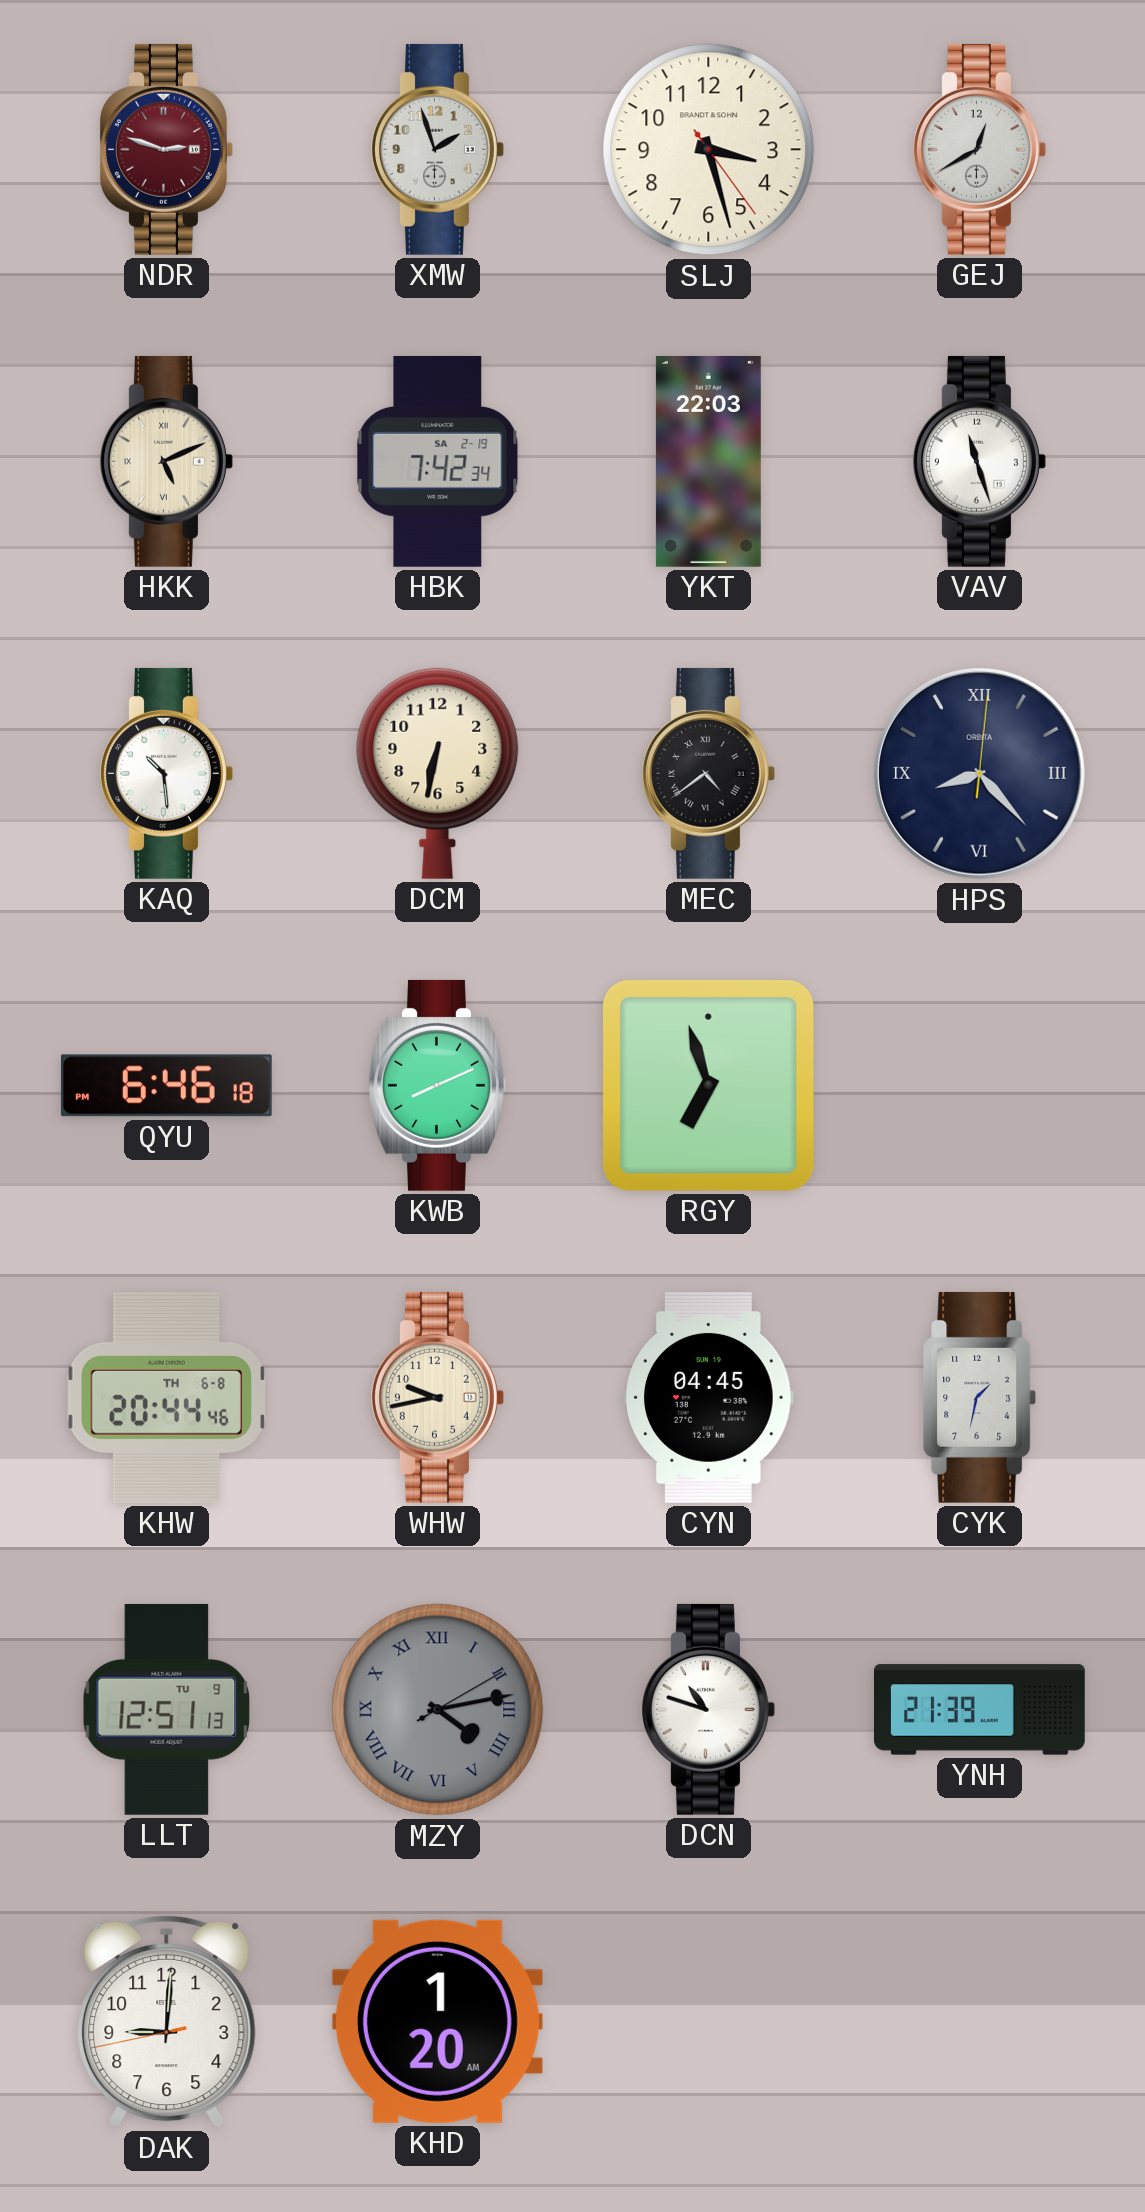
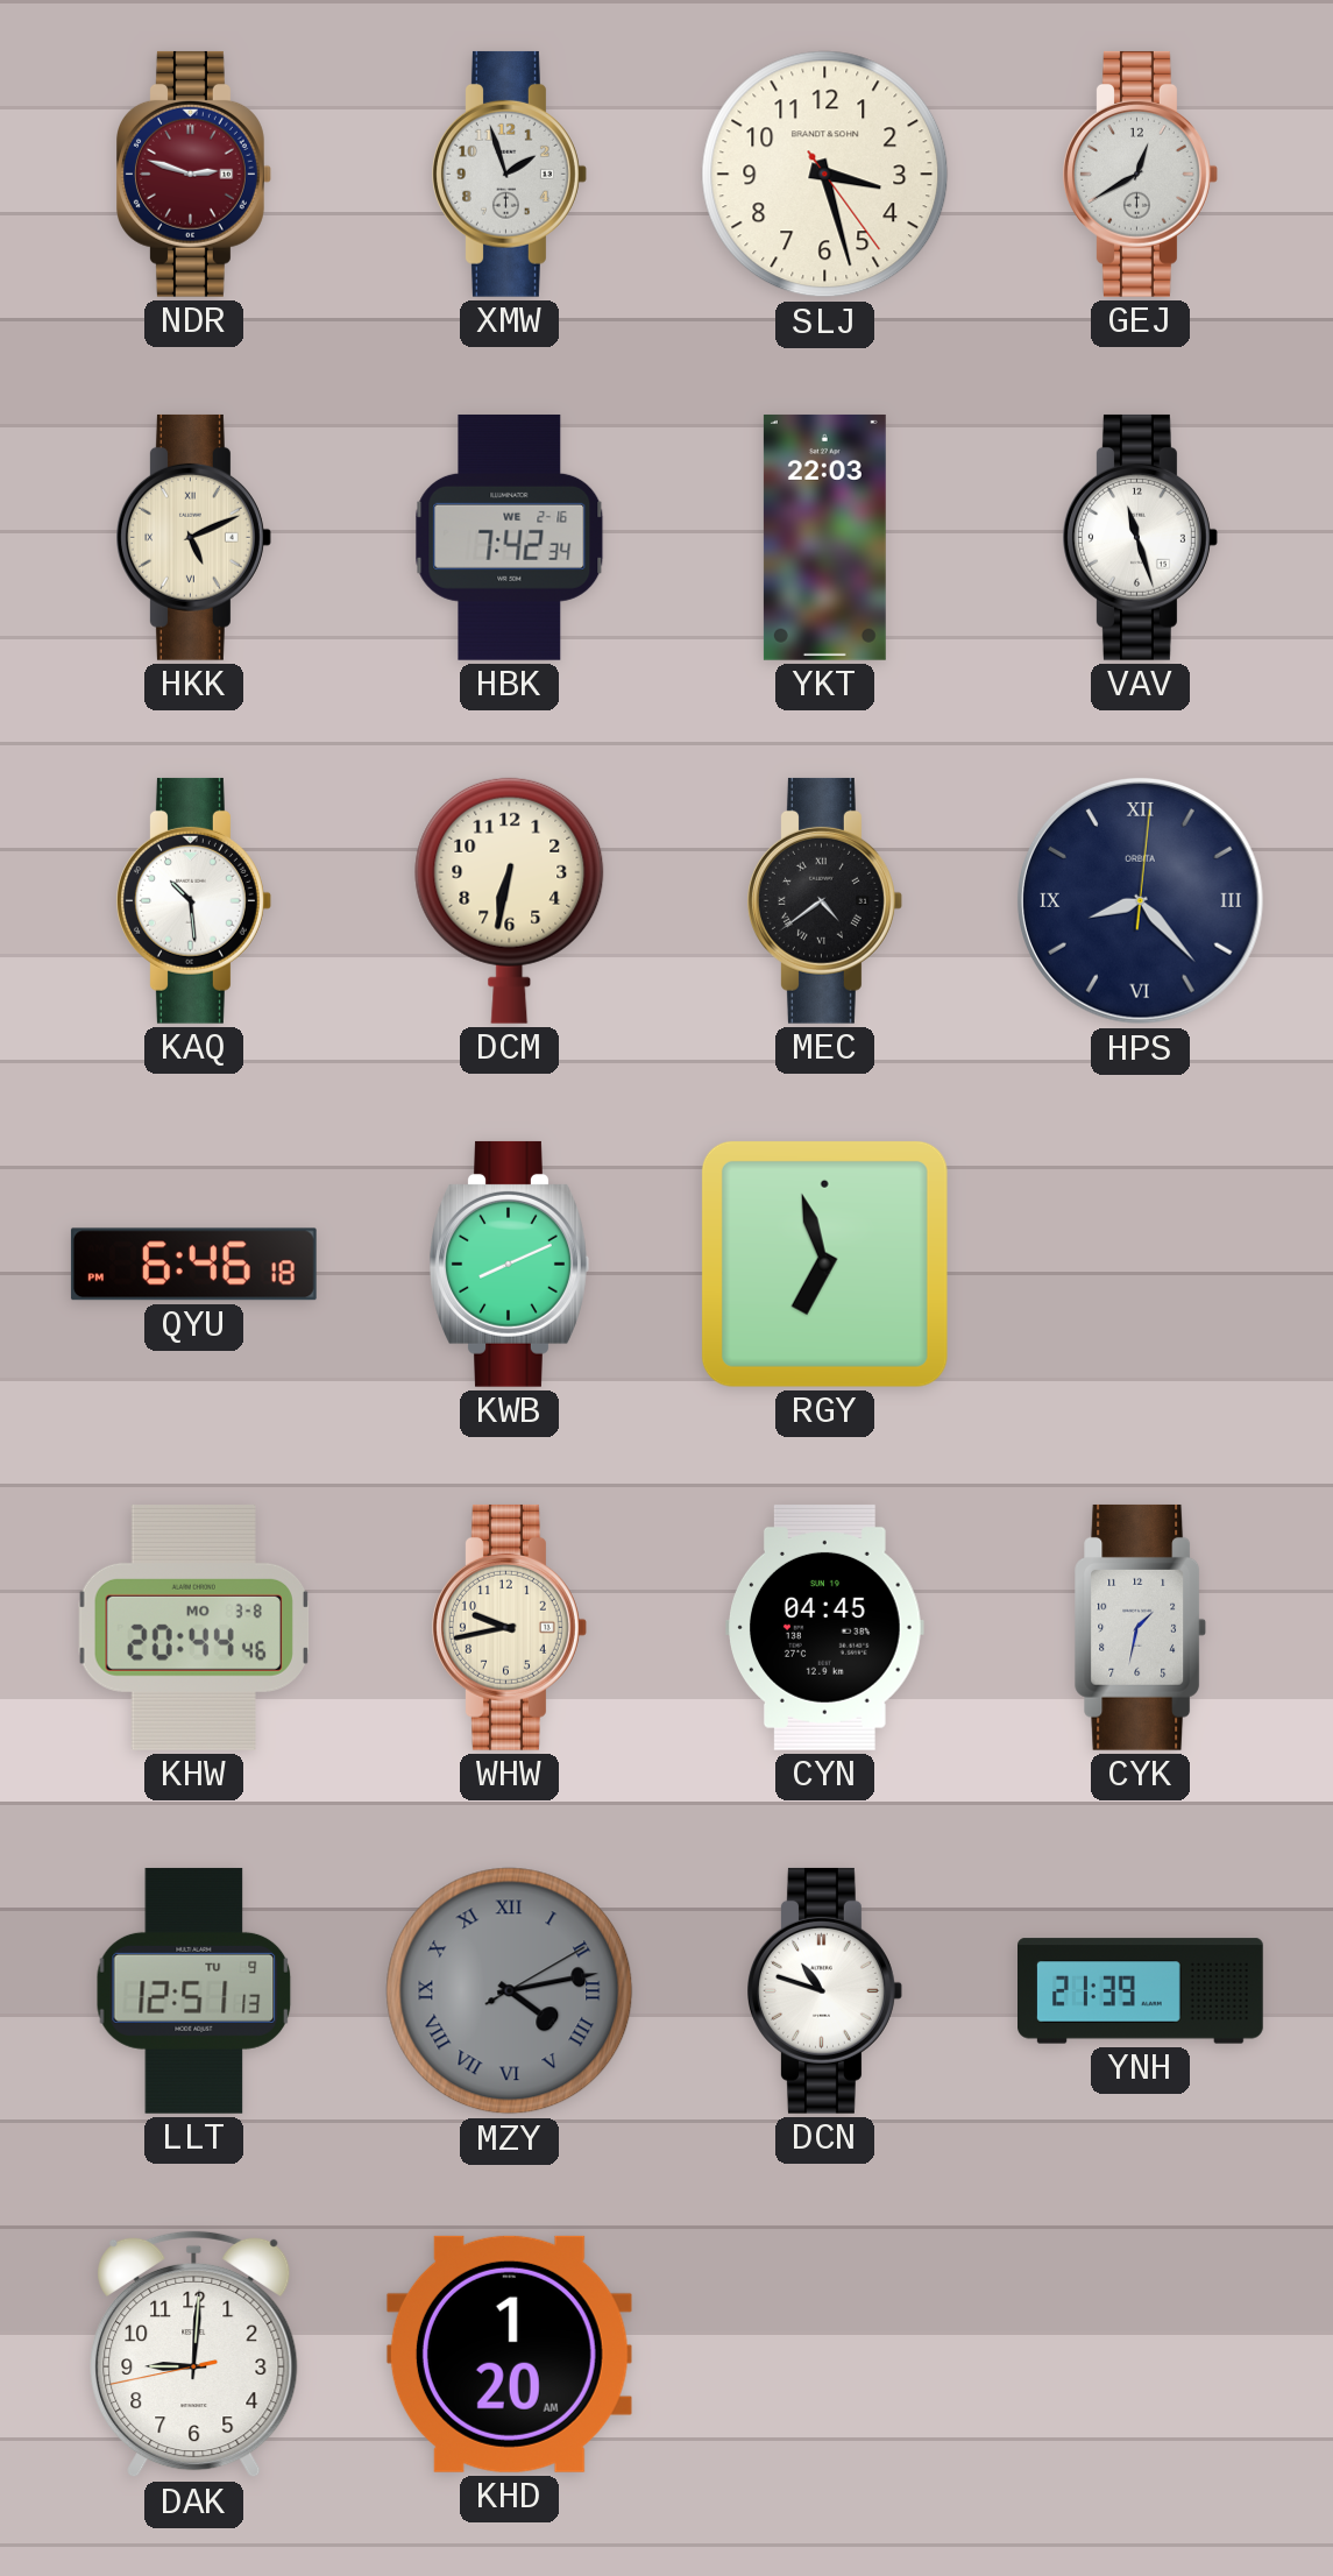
HBK date: SA 2-19 -> WE 2-16 (510, 537)
KHW date: TH 6-8 -> MO 3-8 (193, 1627)
